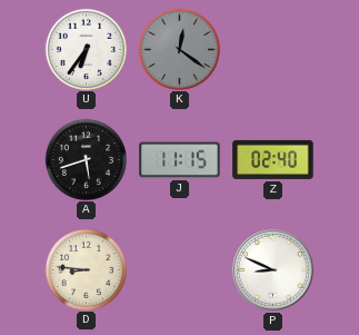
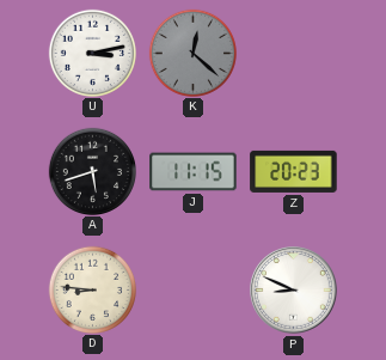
U: 6:36 -> 3:13 (92, 53)
K: 12:21 -> 12:22 (192, 53)
Z: 02:40 -> 20:23 (294, 171)
